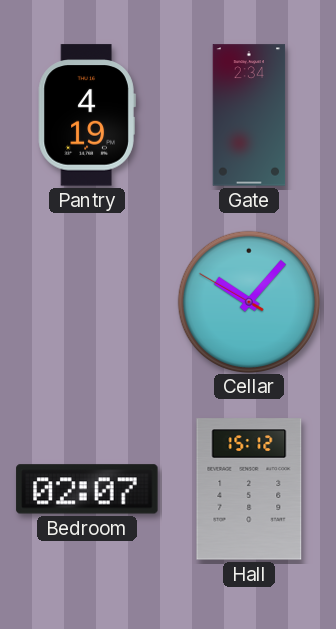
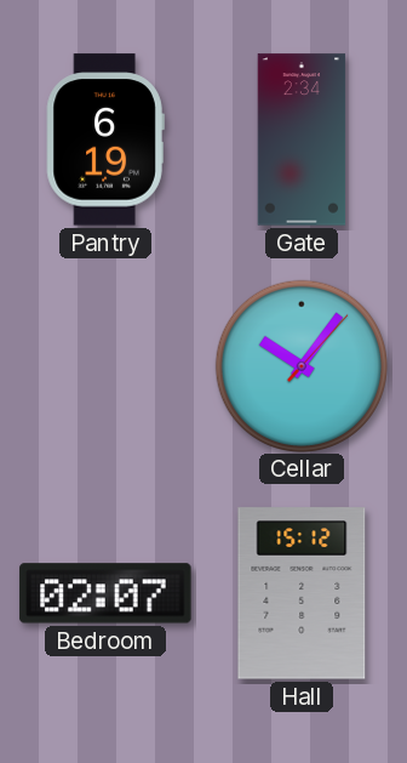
Pantry: 4:19 -> 6:19 (105, 139)
Cellar: 10:06:50 -> 10:06:07 (300, 365)
